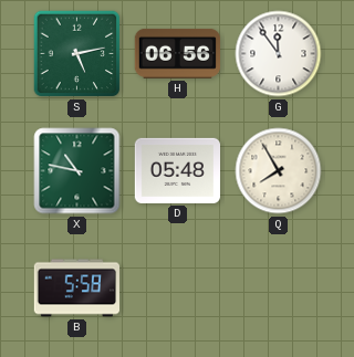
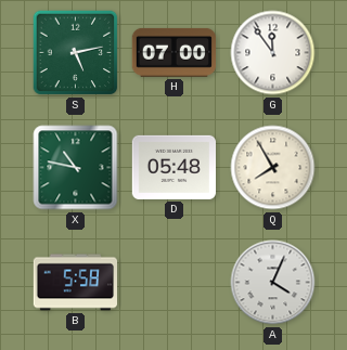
H: 06:56 -> 07:00 (173, 52)
A: none -> 4:04 (273, 283)
